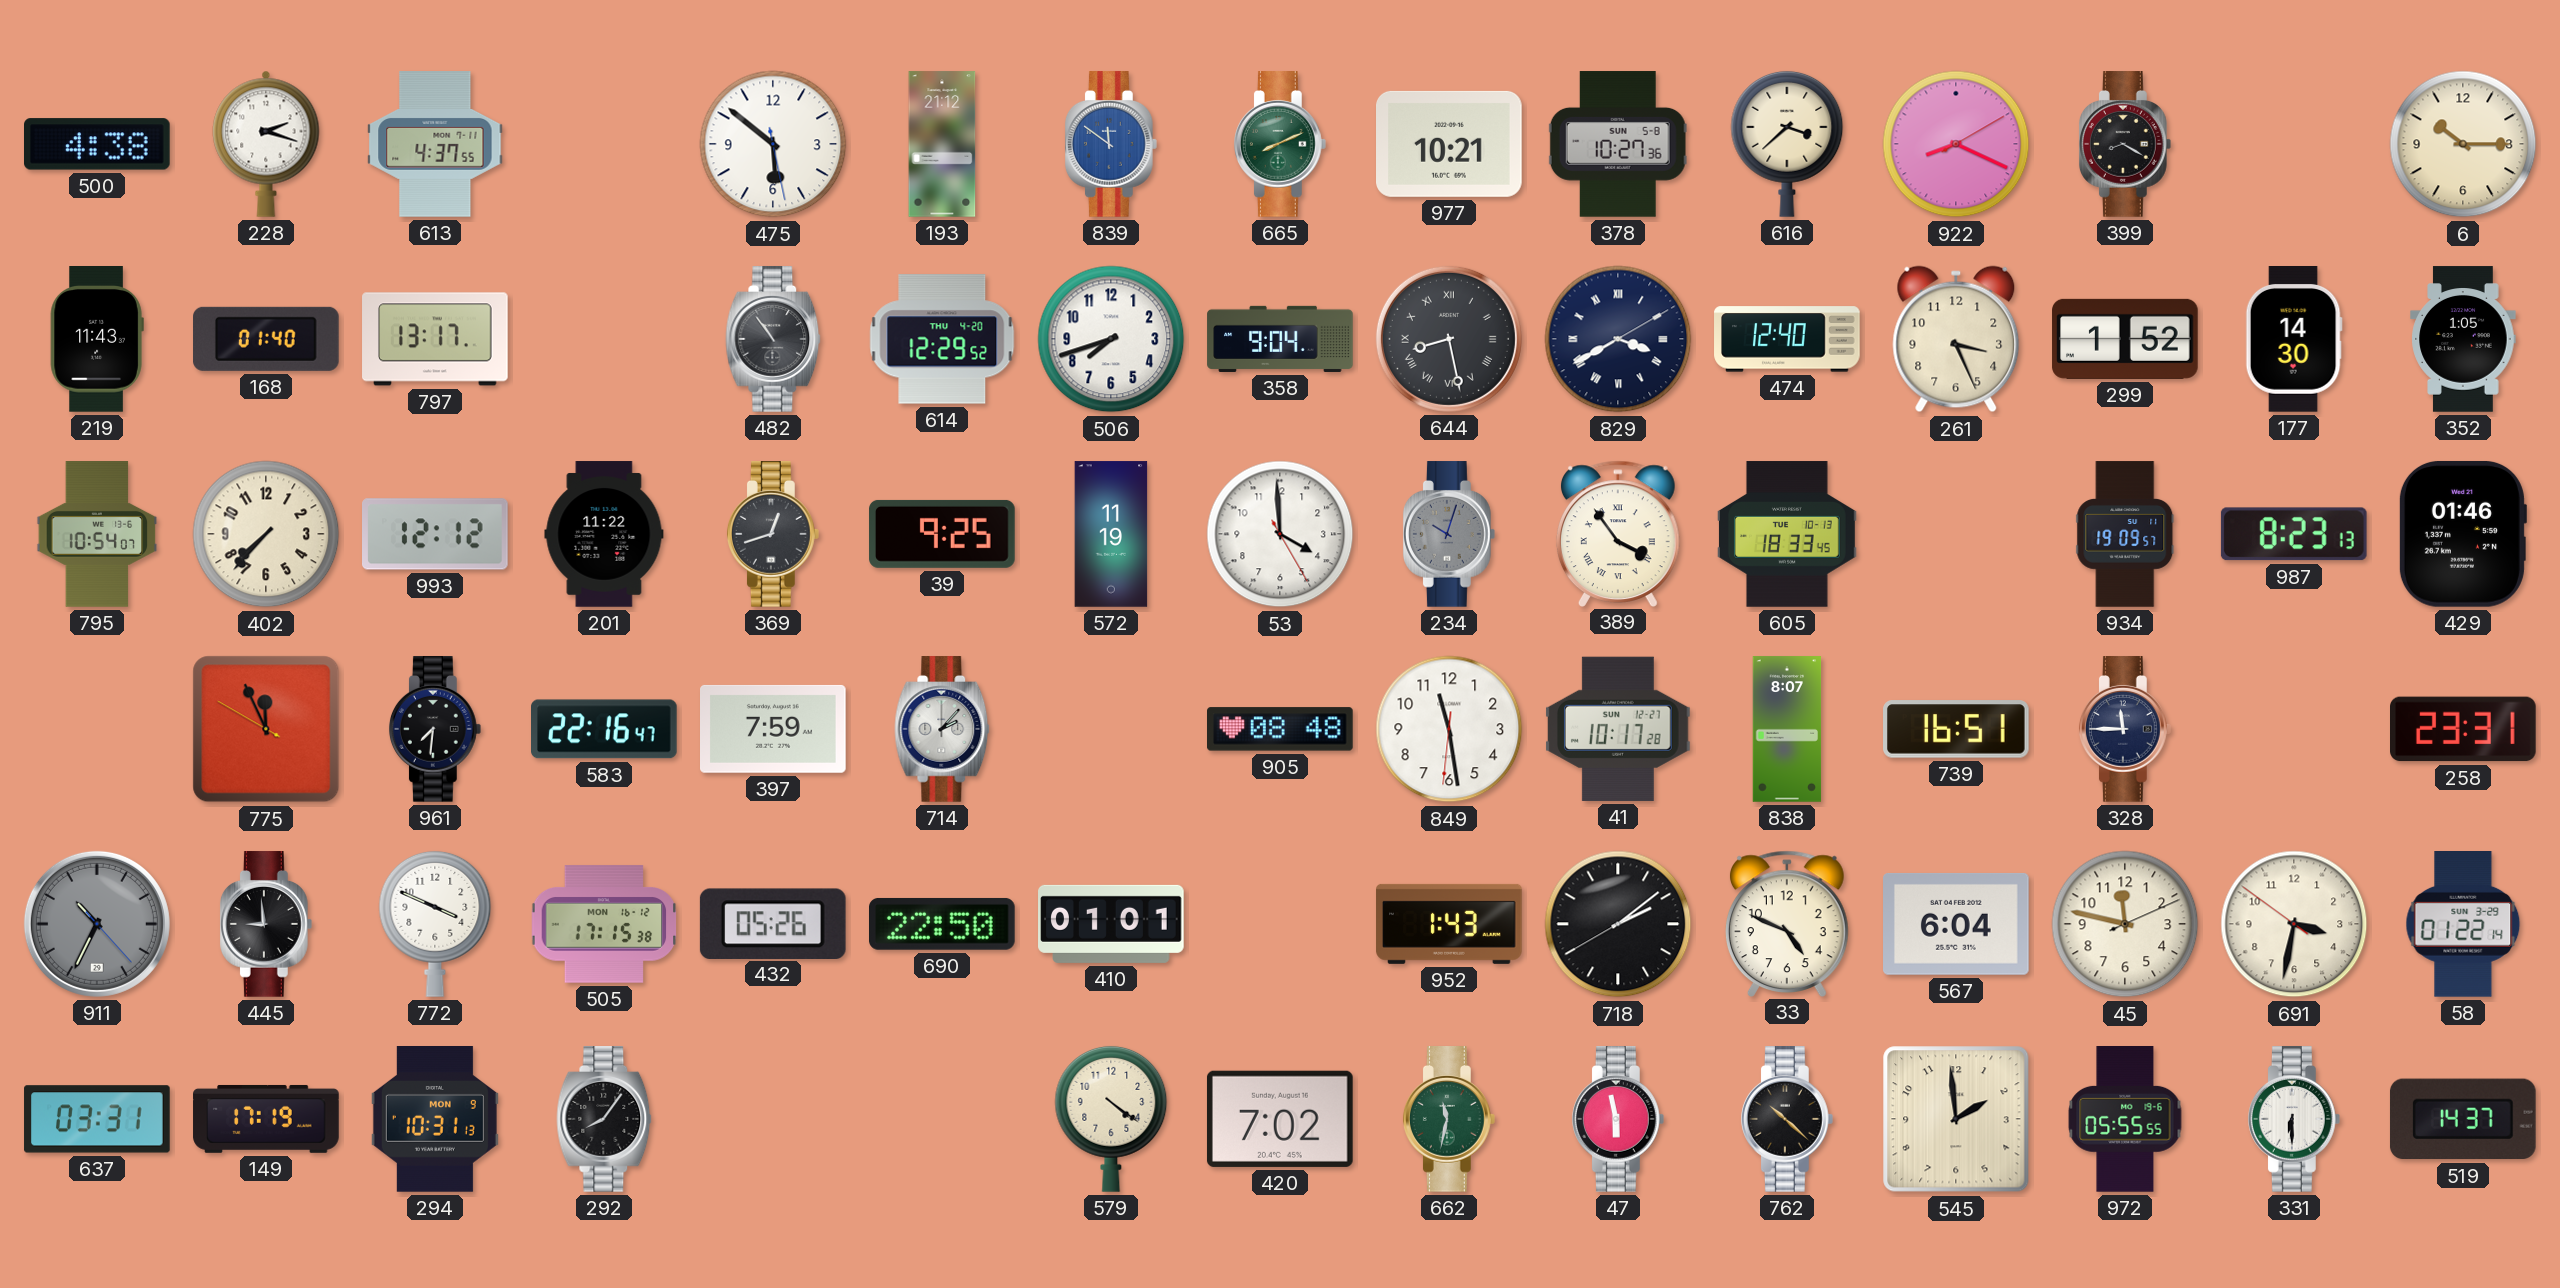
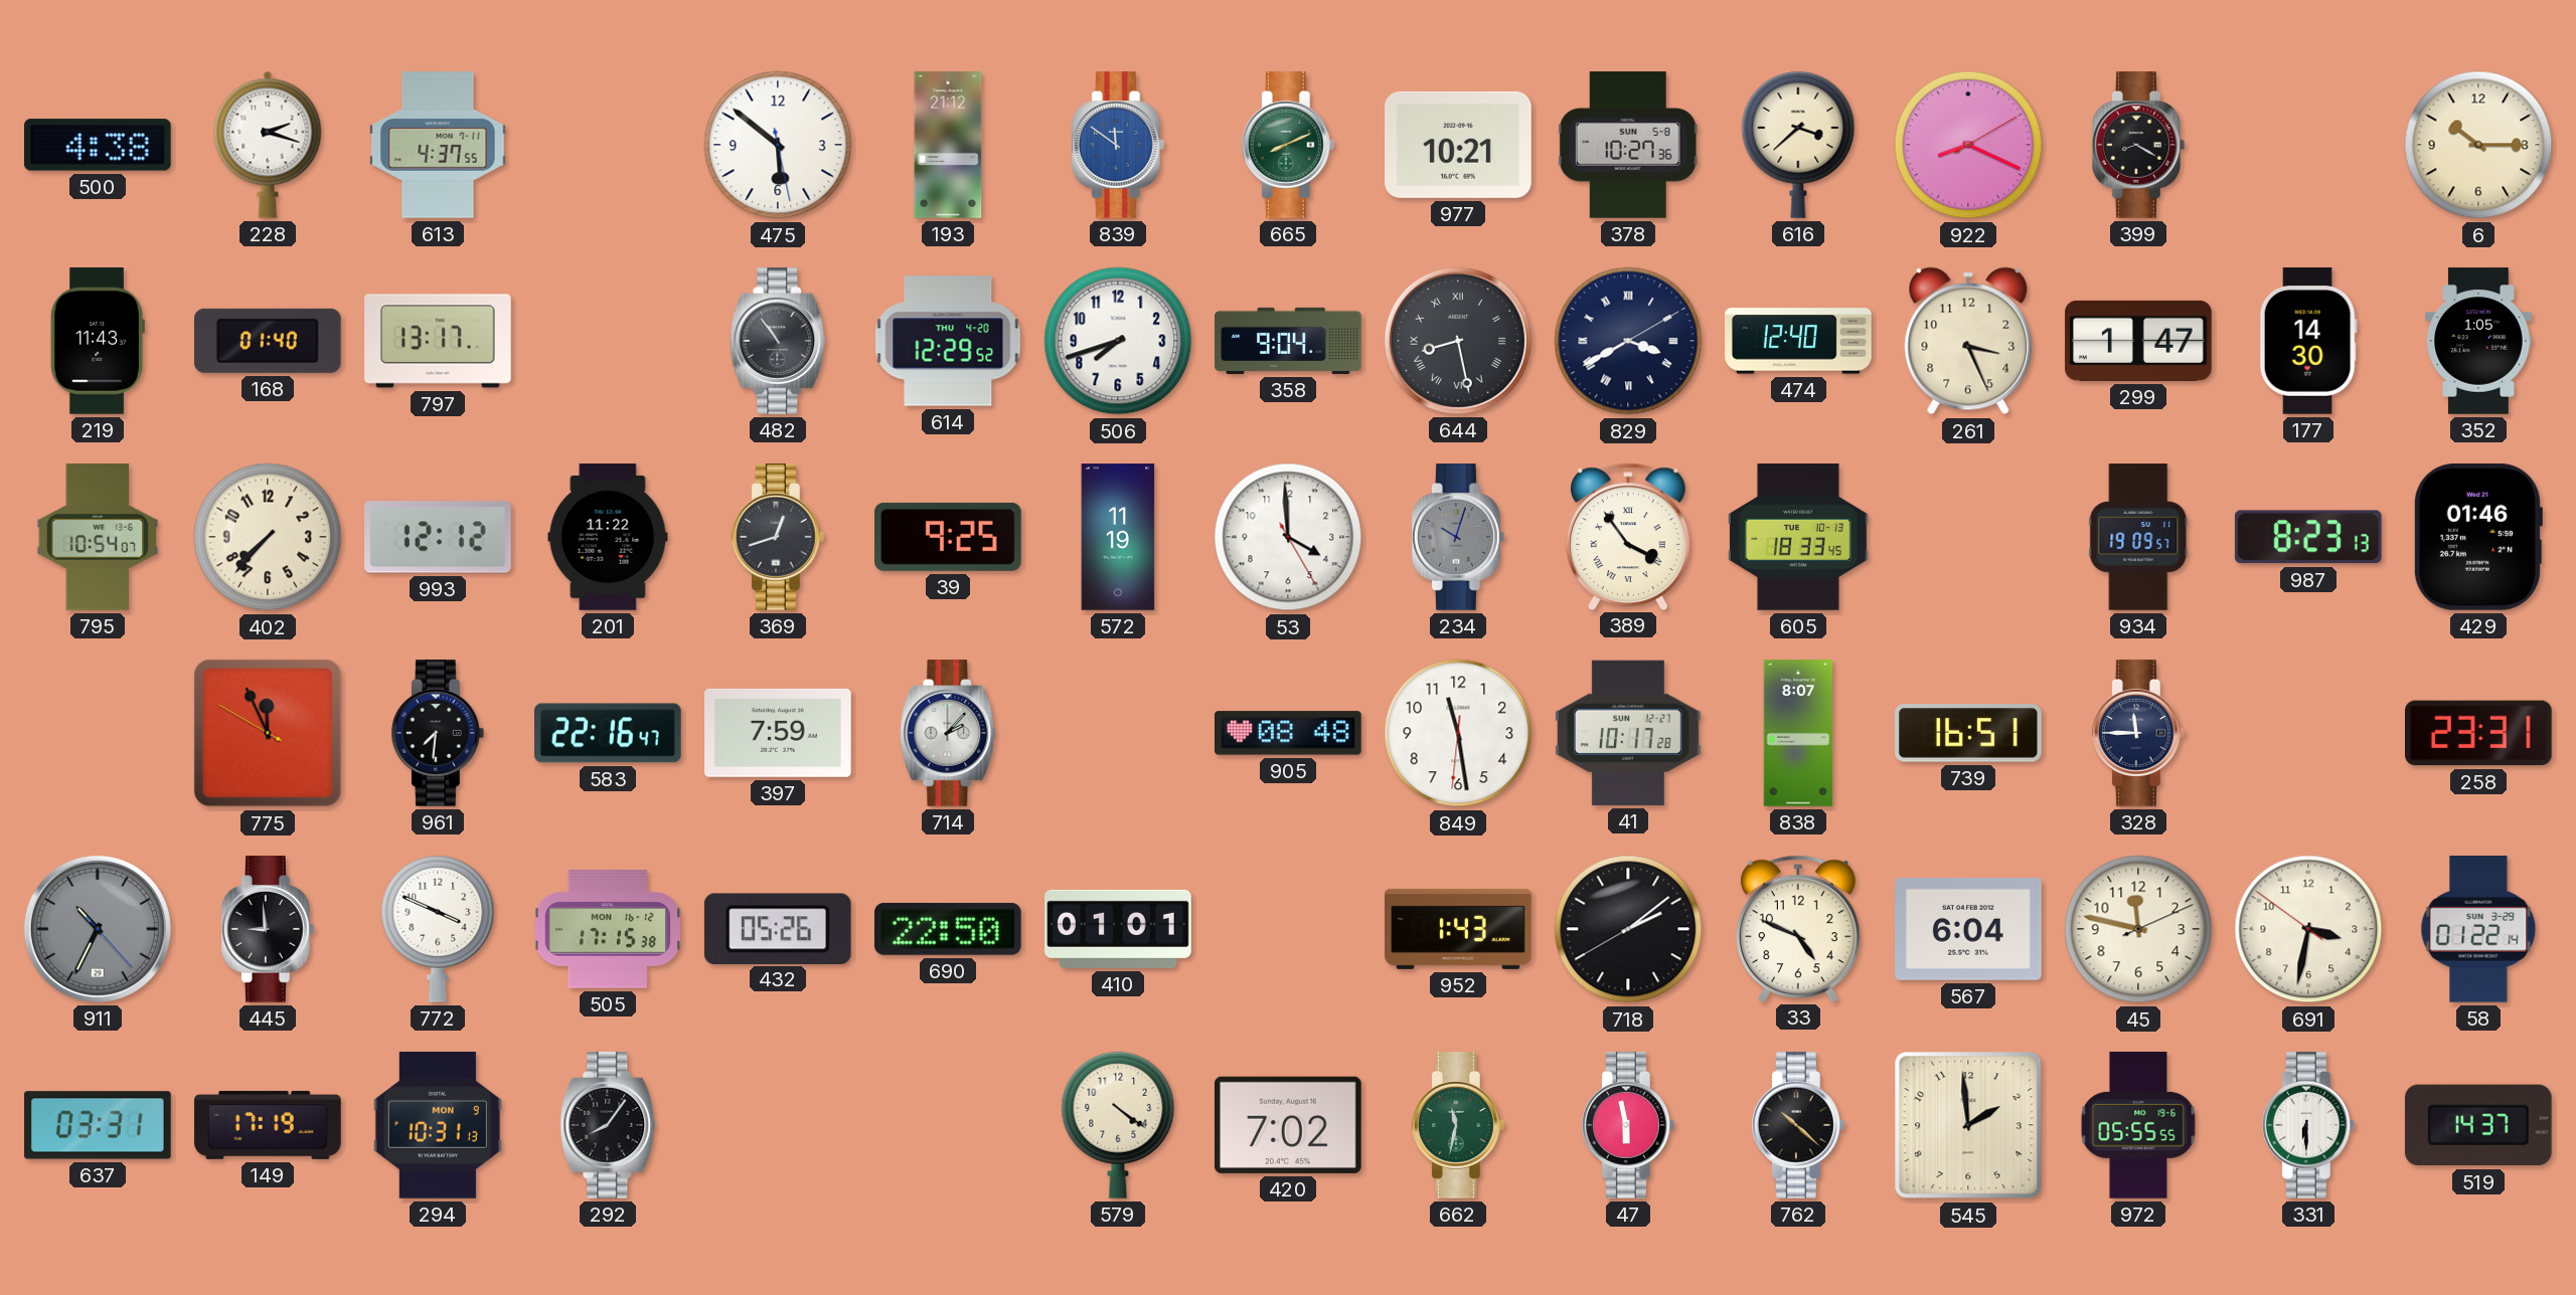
299: 1:52 -> 1:47 (2138, 341)
